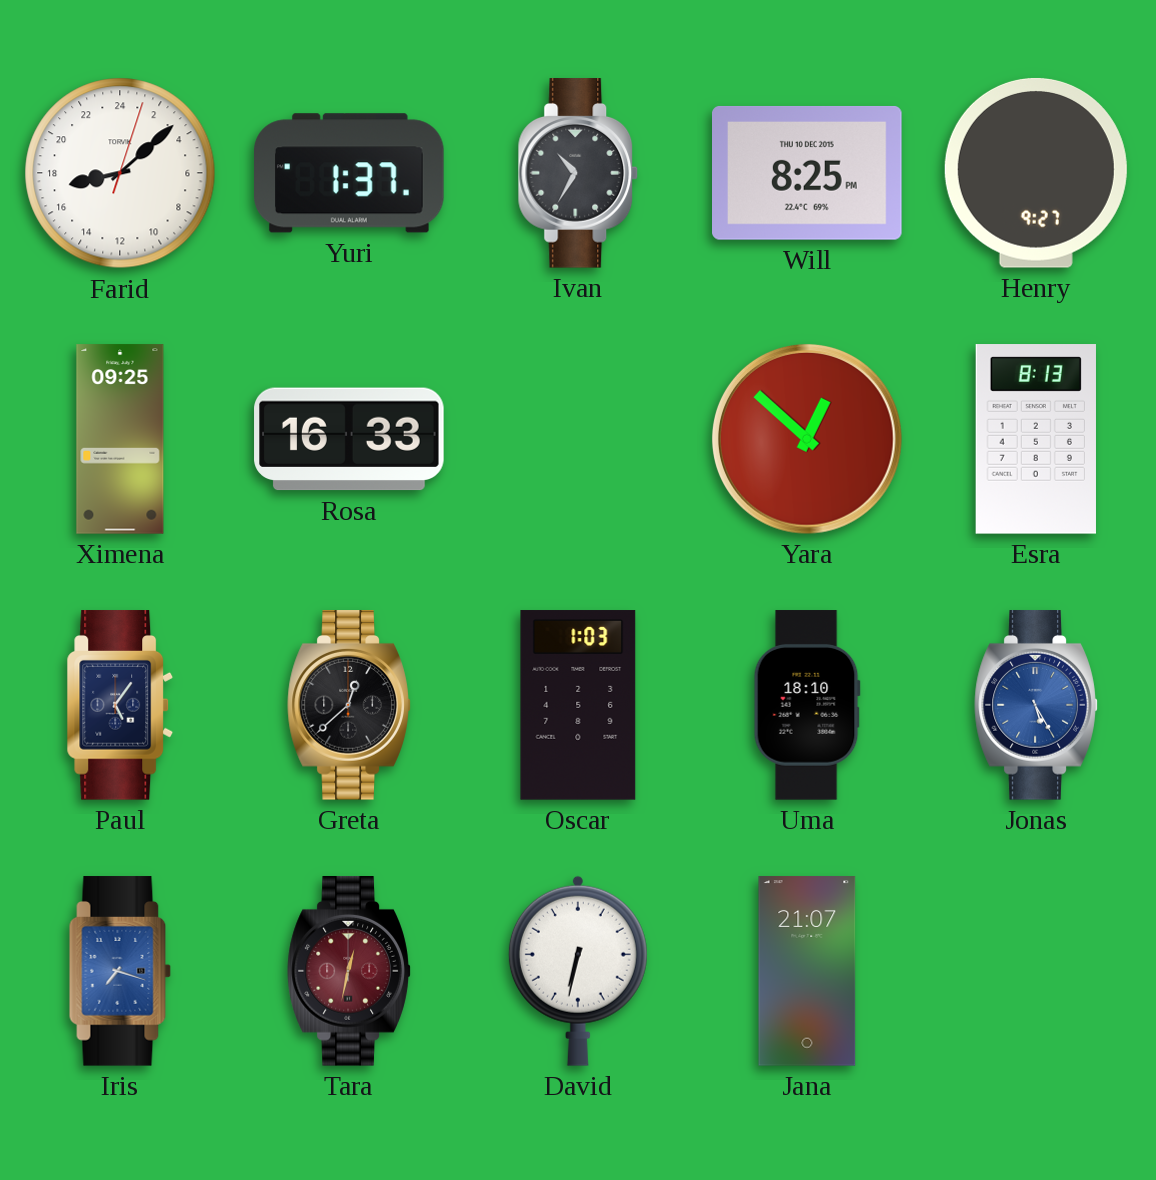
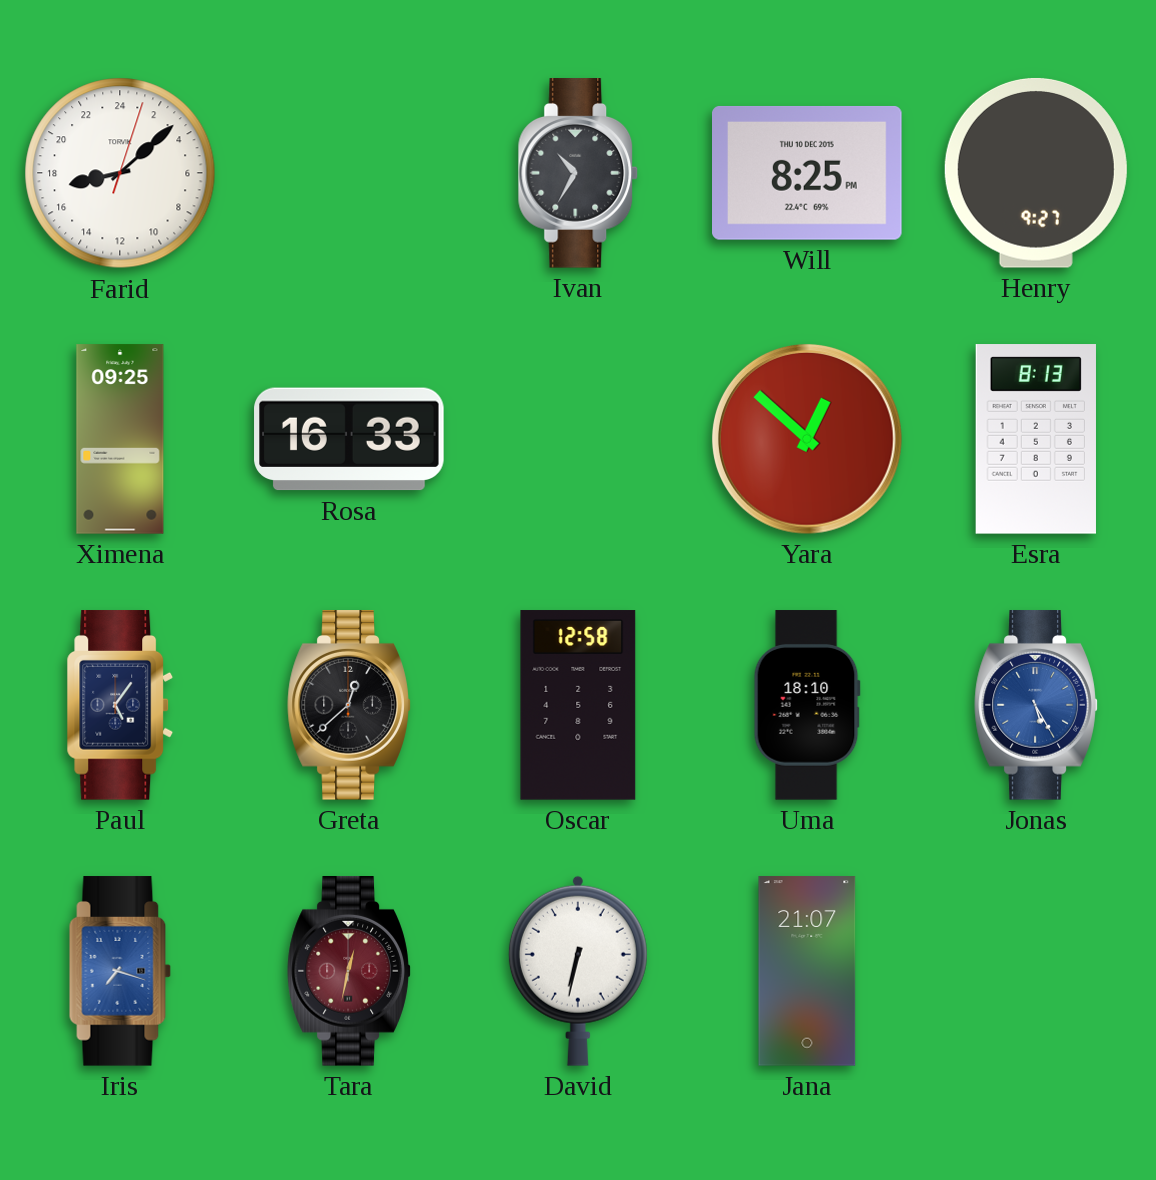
Yuri: 1:37 -> none (350, 173)
Oscar: 1:03 -> 12:58 (578, 705)
